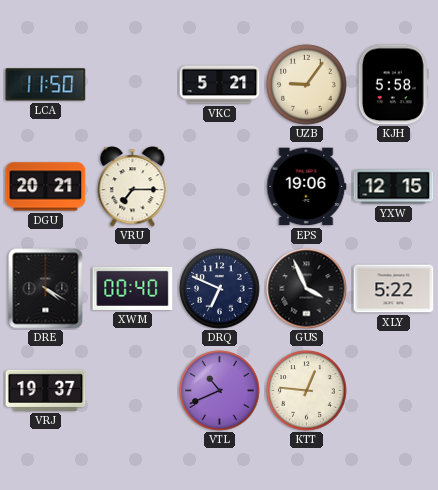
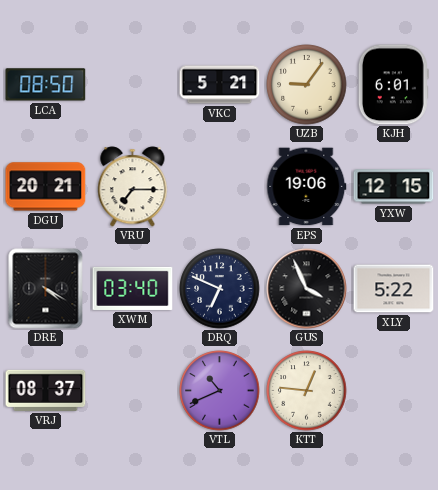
LCA: 11:50 -> 08:50 (46, 85)
KJH: 5:58 -> 6:01 (393, 85)
XWM: 00:40 -> 03:40 (133, 288)
VRJ: 19:37 -> 08:37 (46, 390)
